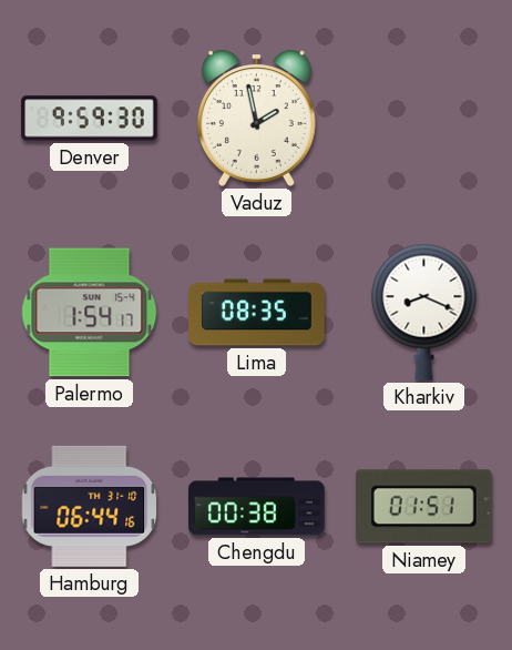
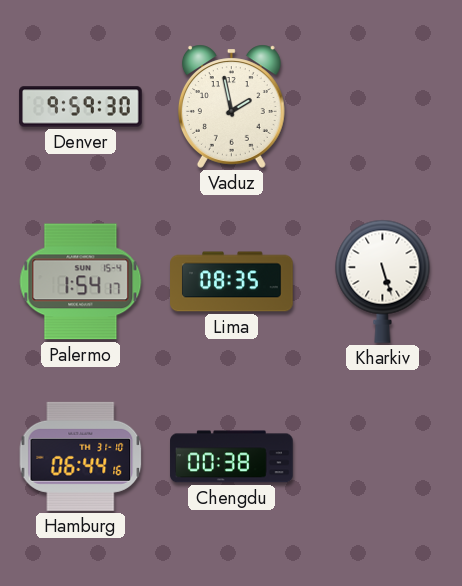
Kharkiv: 8:19 -> 5:27 (383, 281)
Niamey: 01:51 -> none (423, 507)
